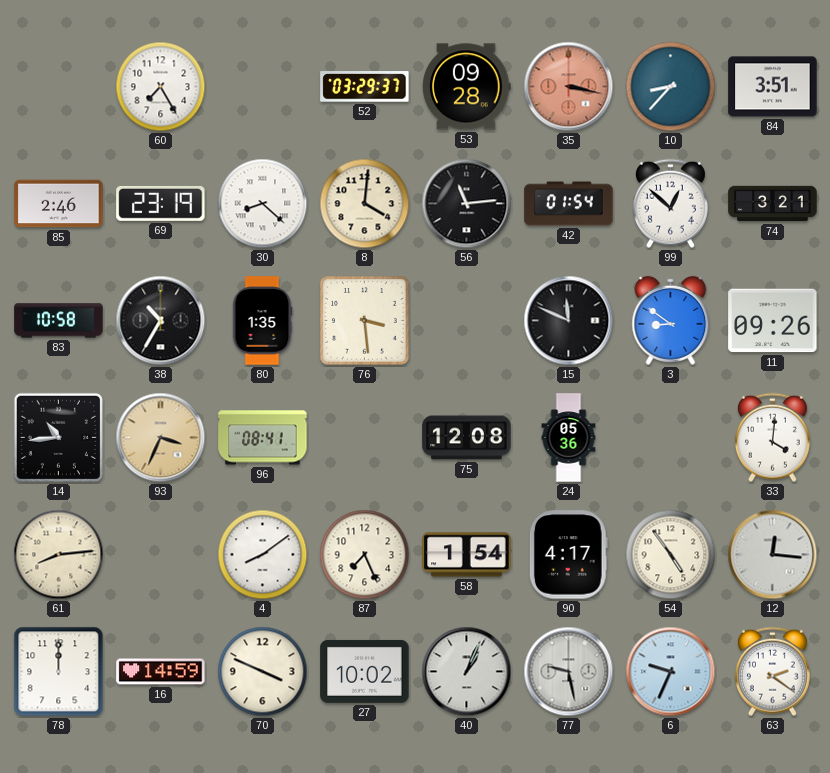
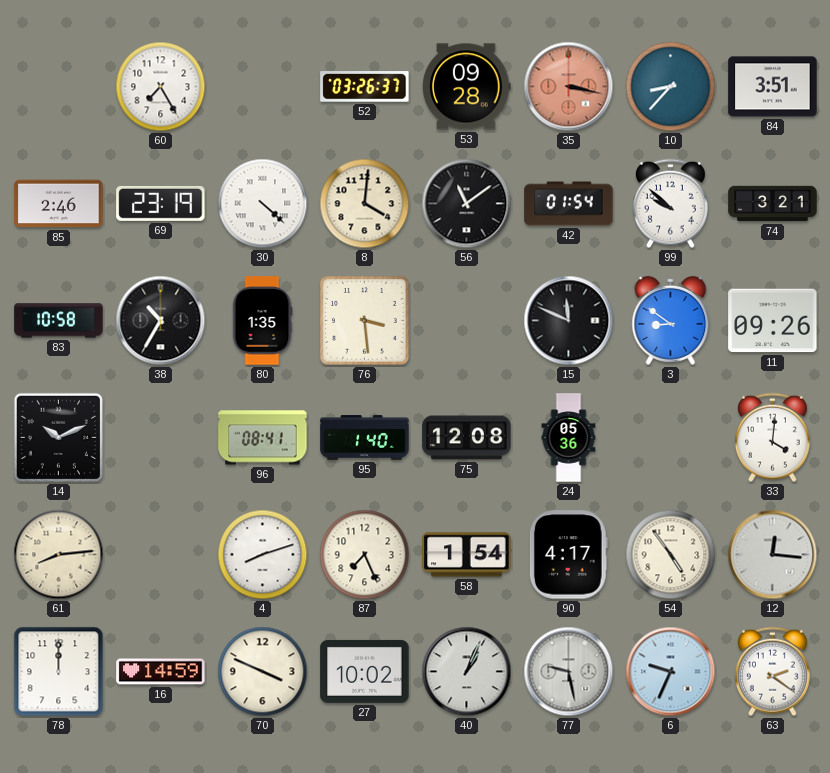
52: 03:29 -> 03:26 (365, 87)
30: 8:22 -> 4:22 (263, 204)
56: 11:14 -> 11:09 (467, 204)
99: 12:52 -> 9:52 (670, 204)
14: 10:44 -> 10:11 (58, 437)
93: 3:34 -> none (161, 438)
95: none -> 1:40 (365, 438)
4: 8:09 -> 8:12 (263, 555)
